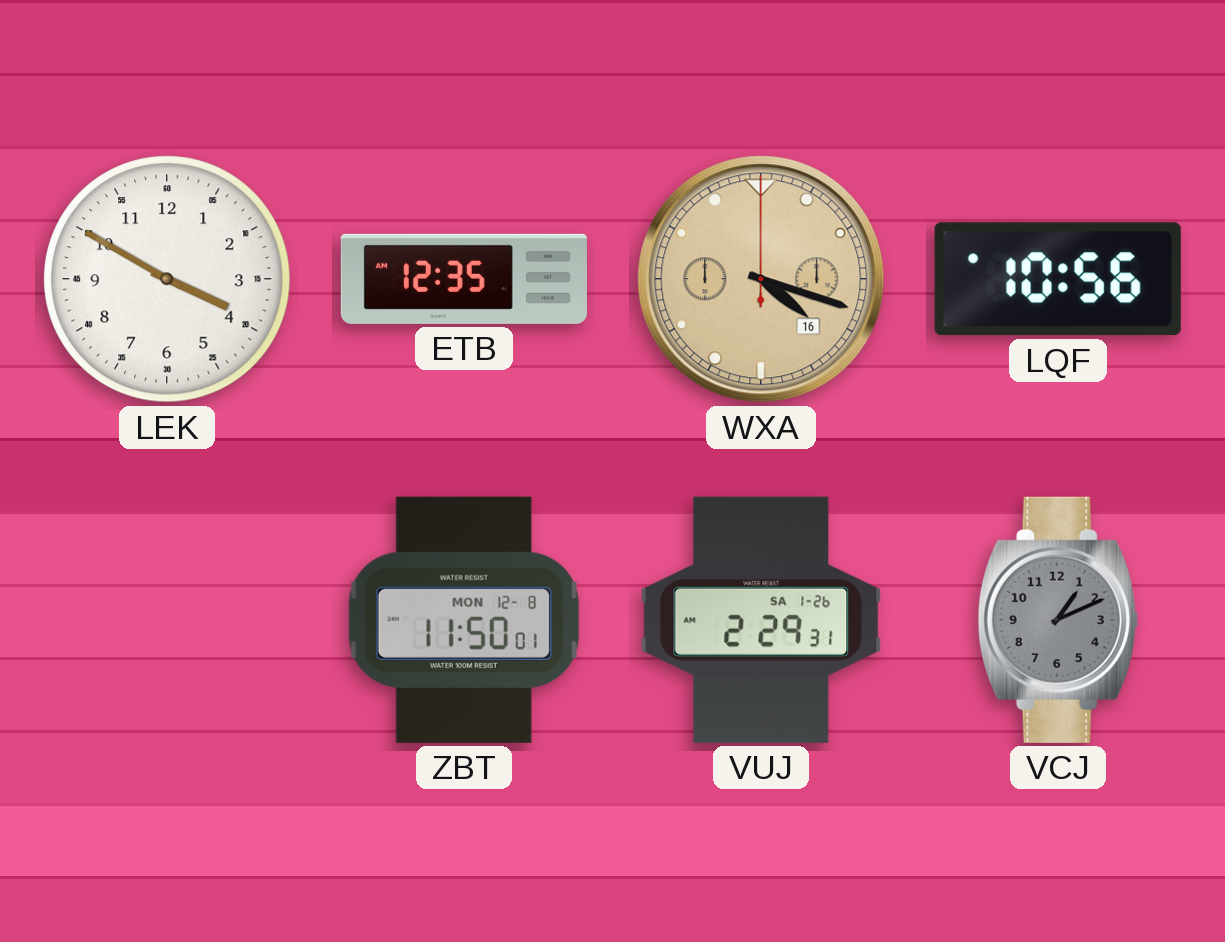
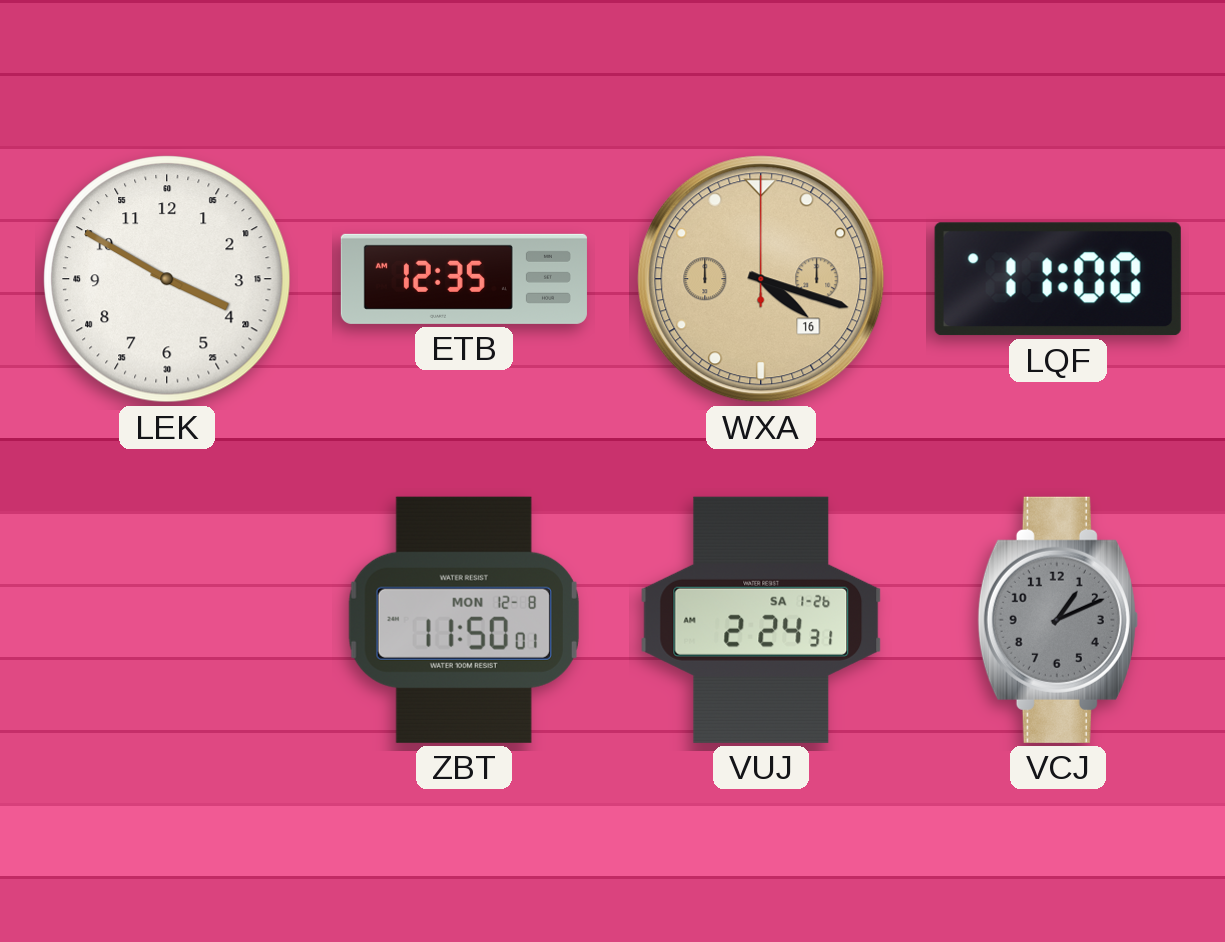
LQF: 10:56 -> 11:00 (1058, 279)
VUJ: 2:29 -> 2:24 (761, 620)
